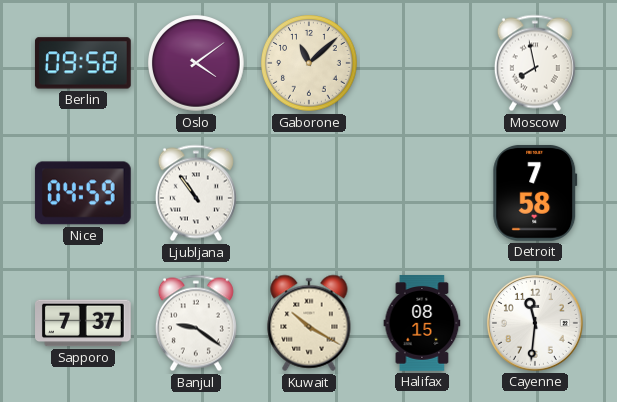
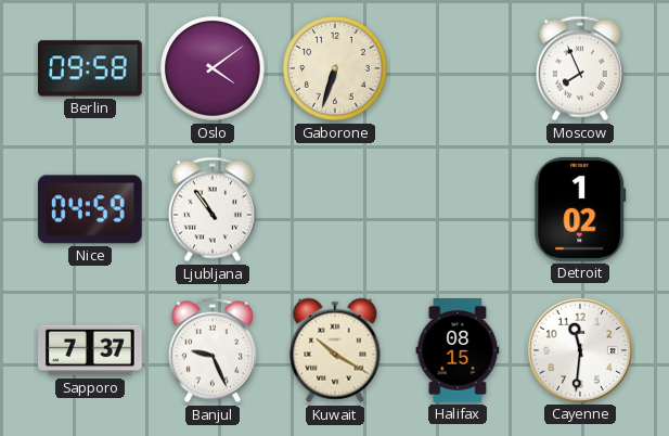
Gaborone: 11:08 -> 6:33 (335, 68)
Moscow: 7:58 -> 7:56 (580, 68)
Detroit: 7:58 -> 1:02 (580, 209)
Banjul: 9:21 -> 9:26 (213, 350)
